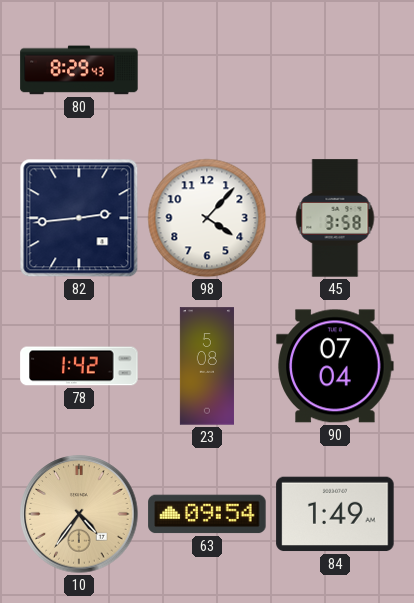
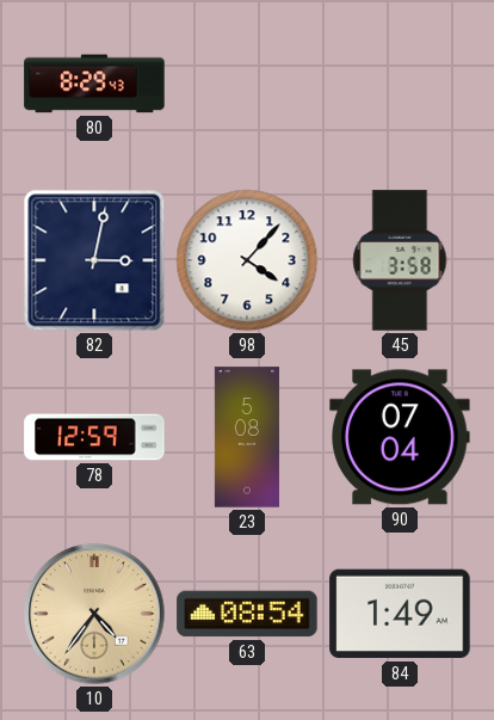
82: 2:44 -> 3:02 (94, 260)
78: 1:42 -> 12:59 (94, 437)
63: 09:54 -> 08:54 (247, 614)
